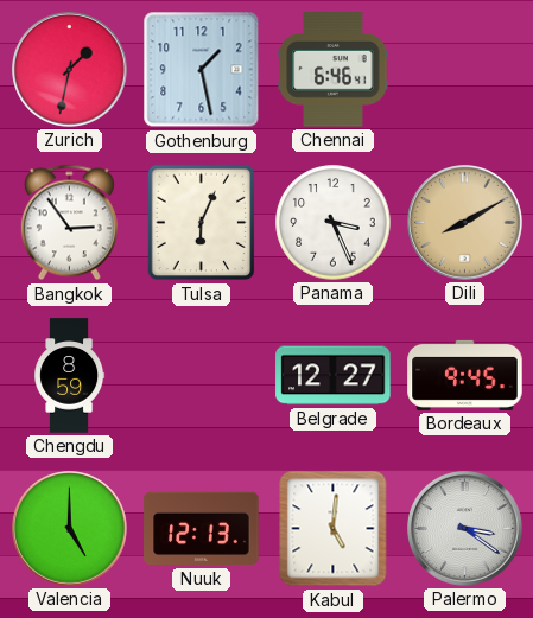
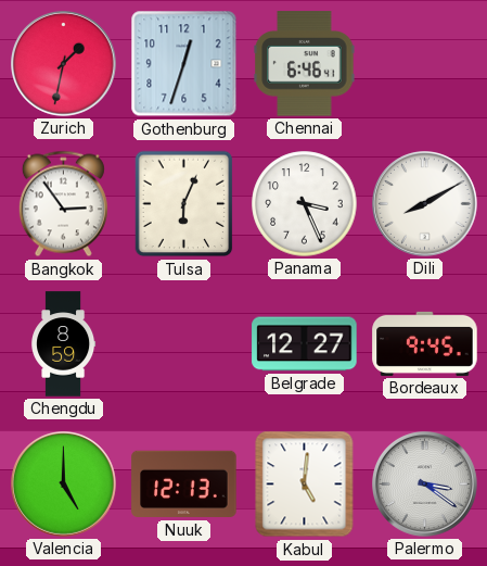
Gothenburg: 1:28 -> 12:33 (184, 64)
Dili dial: champagne -> white (425, 204)
